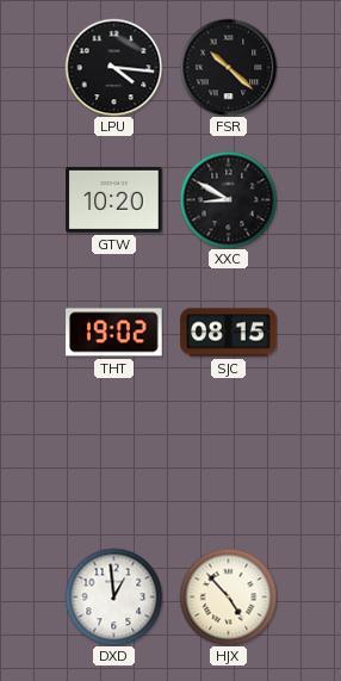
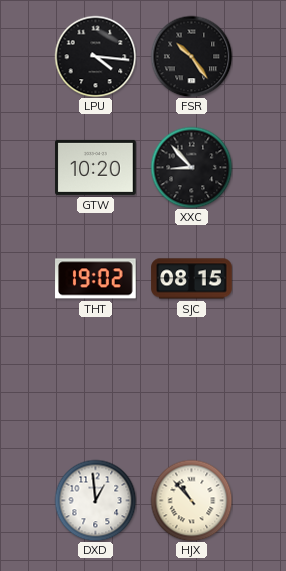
FSR: 10:22 -> 10:24 (191, 56)
XXC: 8:50 -> 8:53 (191, 167)
HJX: 4:53 -> 10:53 (191, 500)
